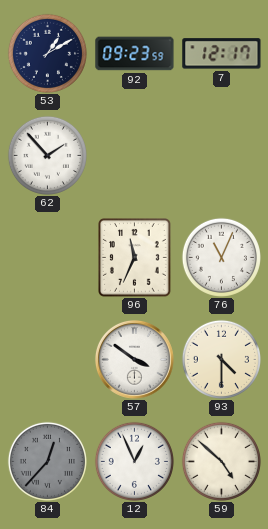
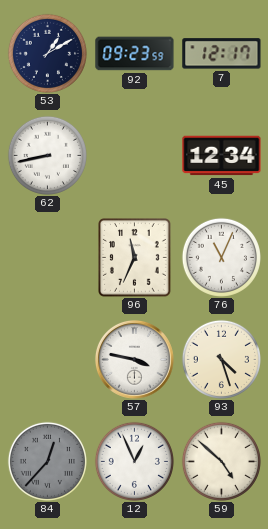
62: 1:53 -> 8:43 (47, 155)
45: none -> 12:34 (222, 156)
57: 3:51 -> 3:47 (134, 359)
93: 4:30 -> 4:27 (221, 359)
